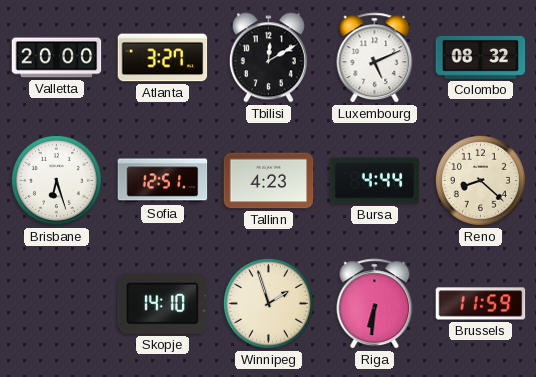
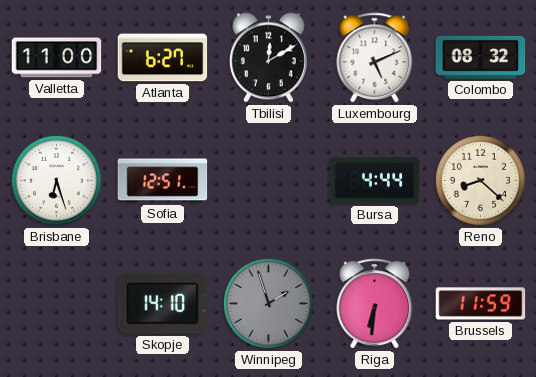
Valletta: 20:00 -> 11:00 (57, 58)
Atlanta: 3:27 -> 6:27 (163, 58)
Tallinn: 4:23 -> none (269, 181)
Winnipeg dial: cream -> grey (268, 303)
